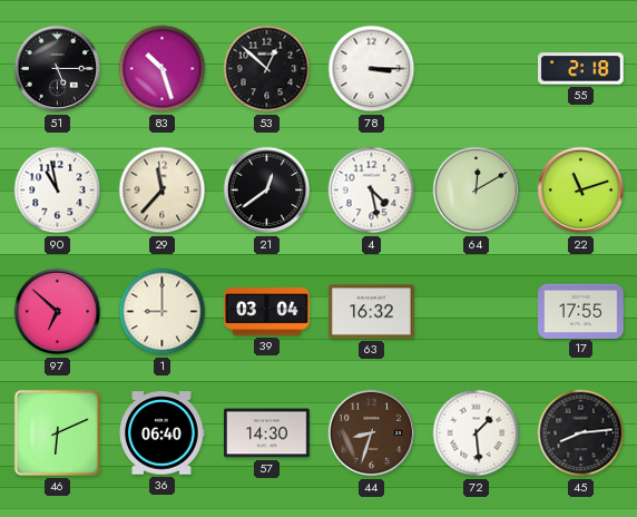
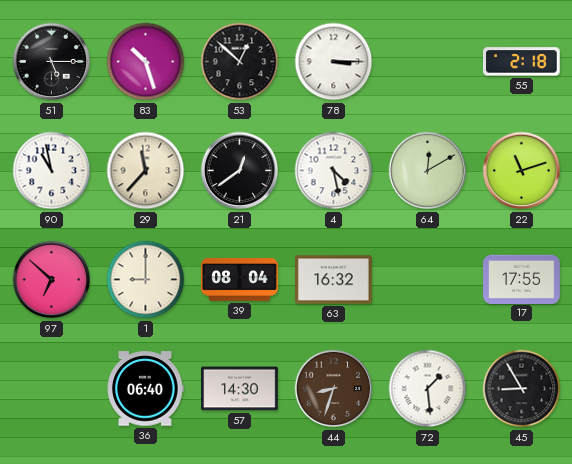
39: 03:04 -> 08:04 (240, 280)
46: 6:11 -> none (57, 432)
45: 8:14 -> 8:55 (522, 389)
